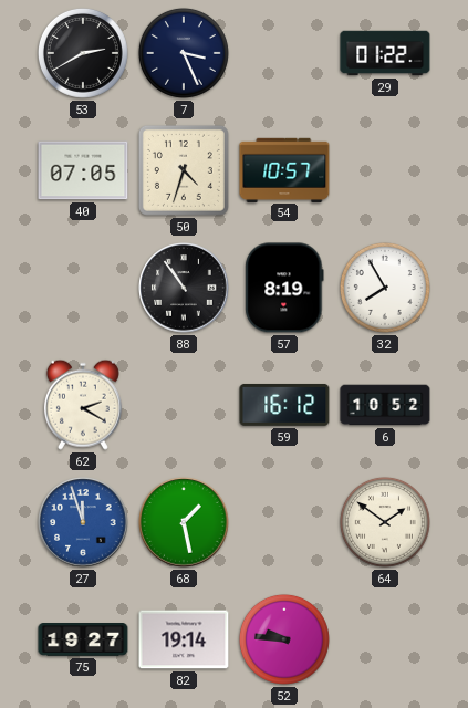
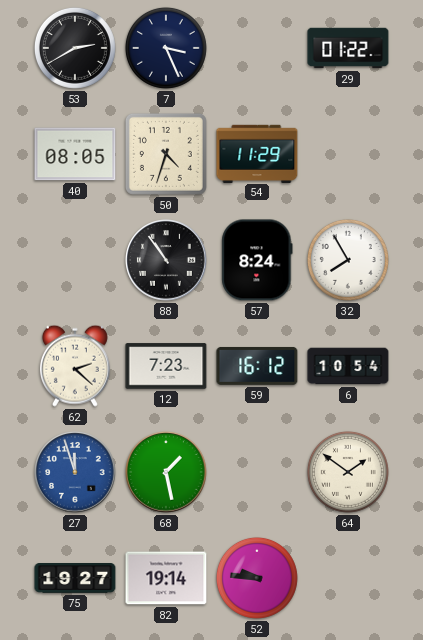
40: 07:05 -> 08:05 (75, 154)
54: 10:57 -> 11:29 (257, 153)
57: 8:19 -> 8:24 (257, 260)
62: 2:20 -> 2:22 (75, 366)
12: none -> 7:23 (166, 366)
6: 10:52 -> 10:54 (348, 366)
